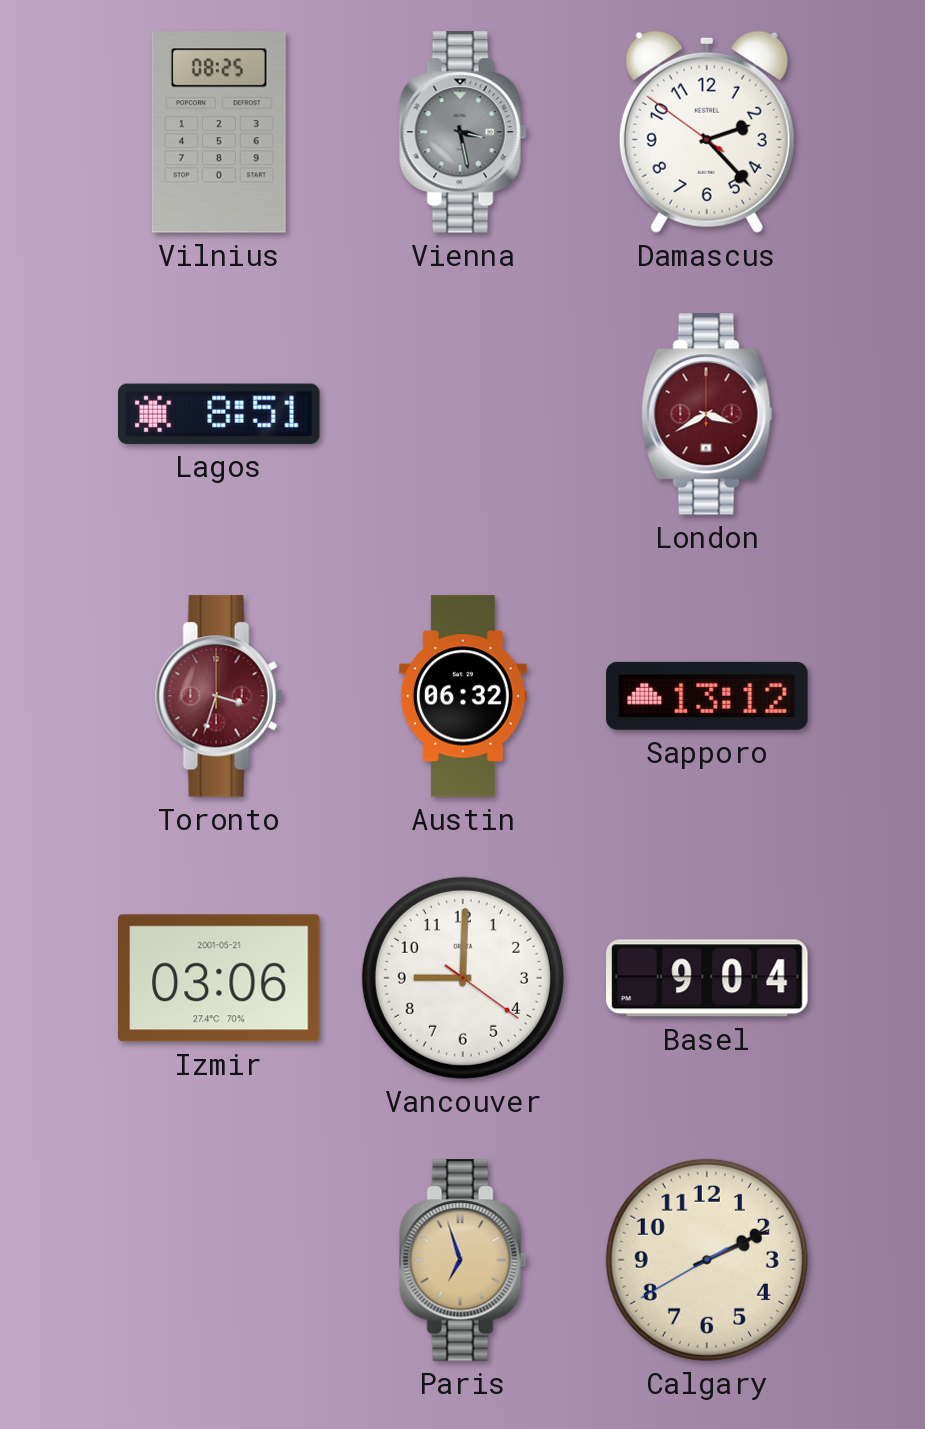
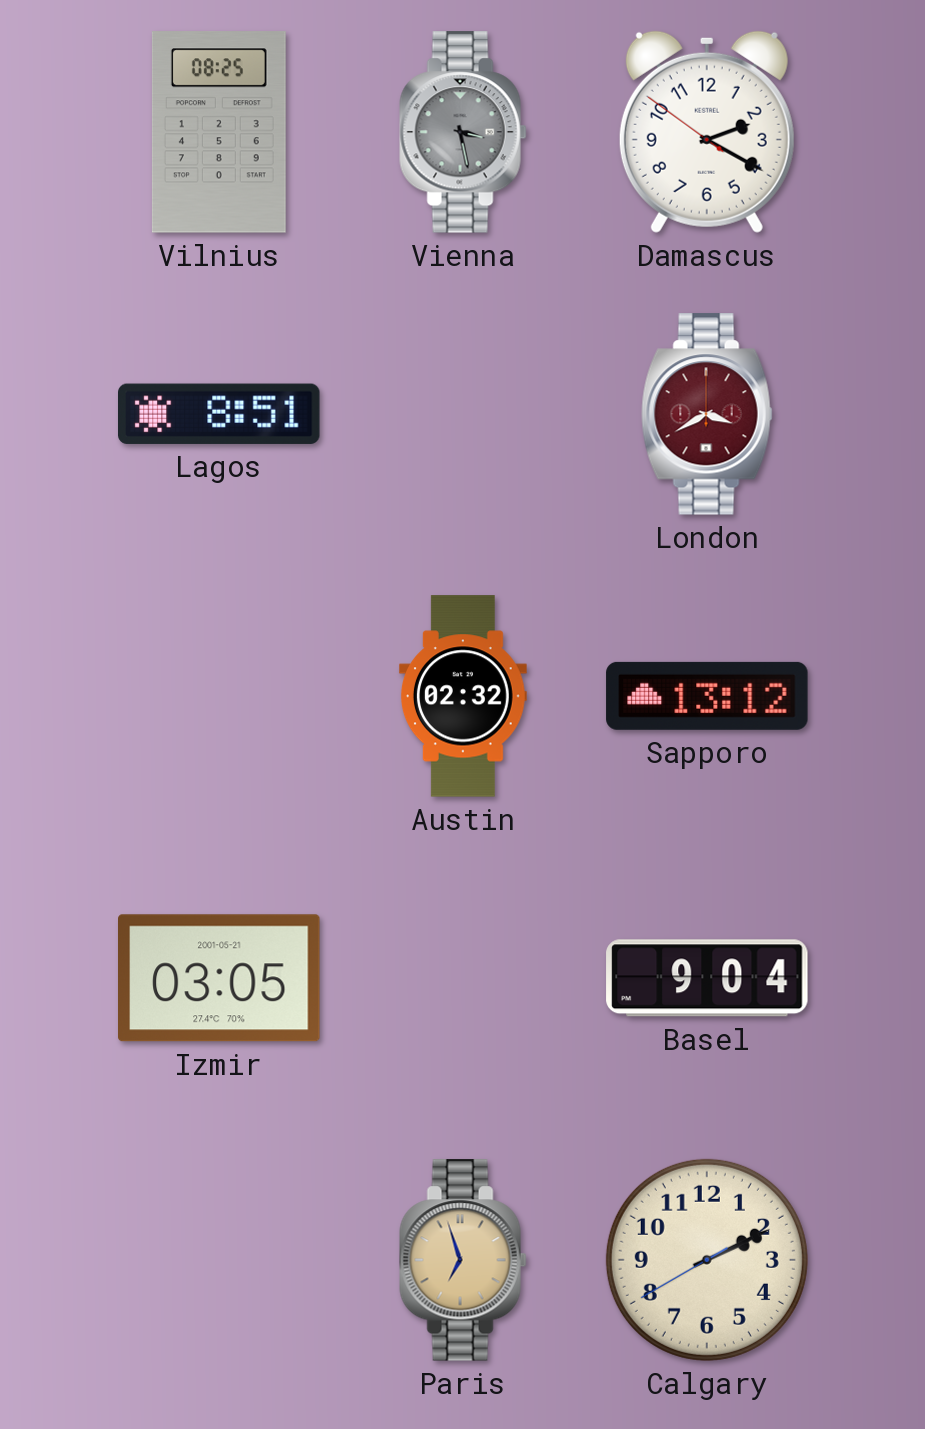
Damascus: 2:22 -> 2:19 (707, 132)
Toronto: 3:33 -> none (219, 696)
Austin: 06:32 -> 02:32 (463, 696)
Izmir: 03:06 -> 03:05 (220, 978)
Vancouver: 9:00 -> none (463, 978)
